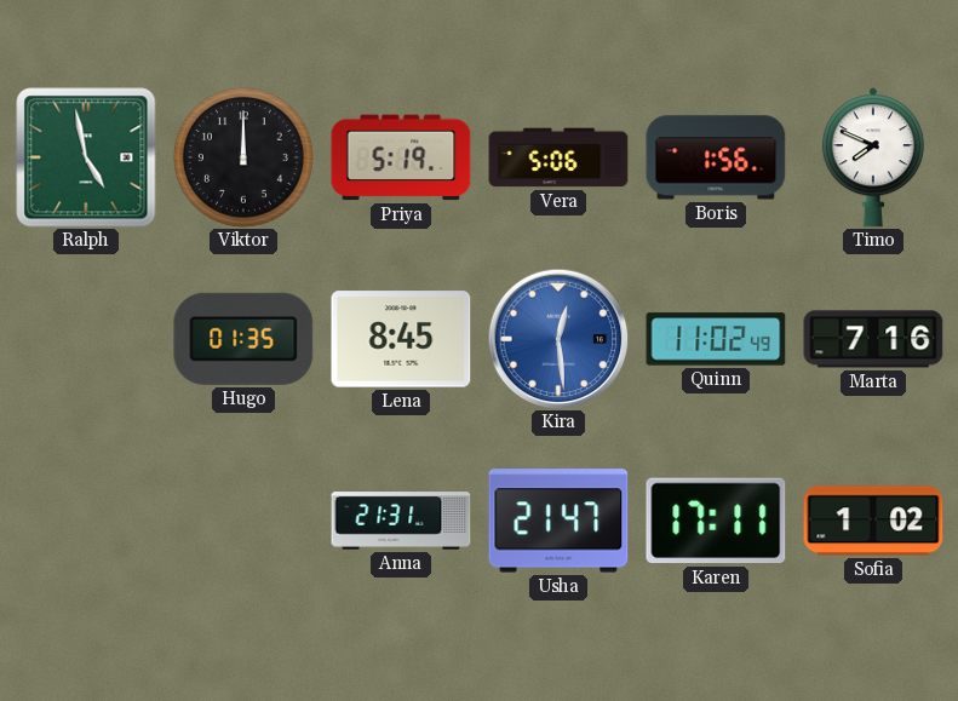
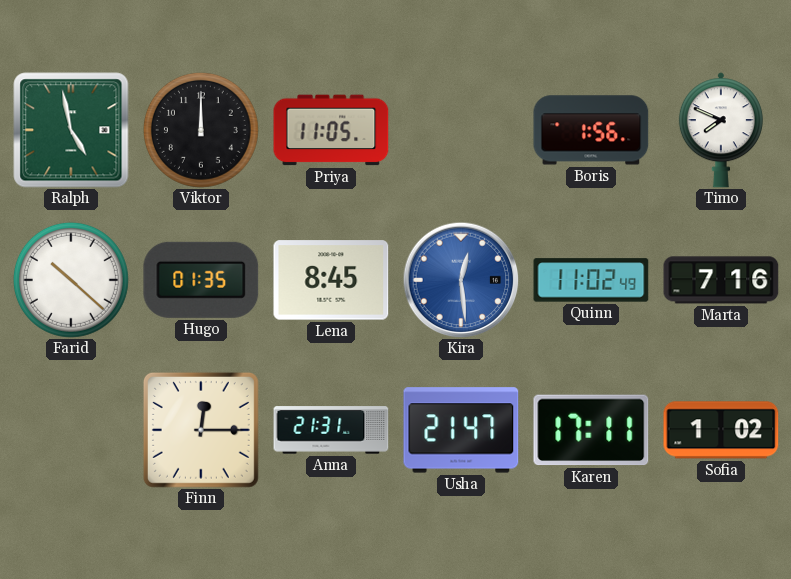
Priya: 5:19 -> 11:05 (331, 130)
Vera: 5:06 -> none (558, 157)
Farid: none -> 10:22 (71, 280)
Finn: none -> 12:15 (201, 430)
